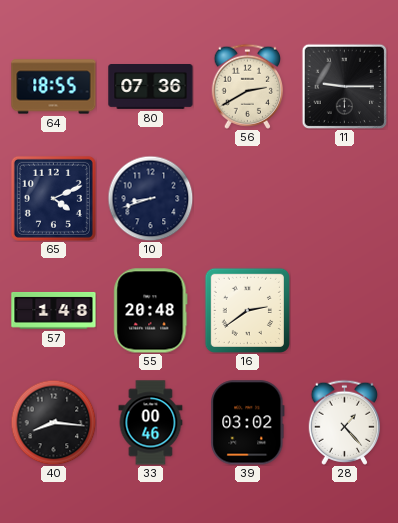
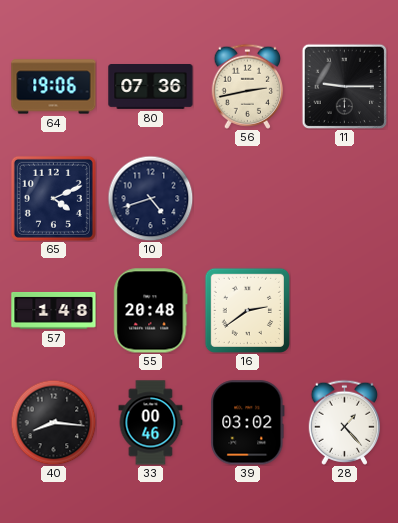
64: 18:55 -> 19:06 (54, 87)
56: 2:40 -> 2:43 (247, 86)
10: 8:42 -> 4:42 (150, 198)
